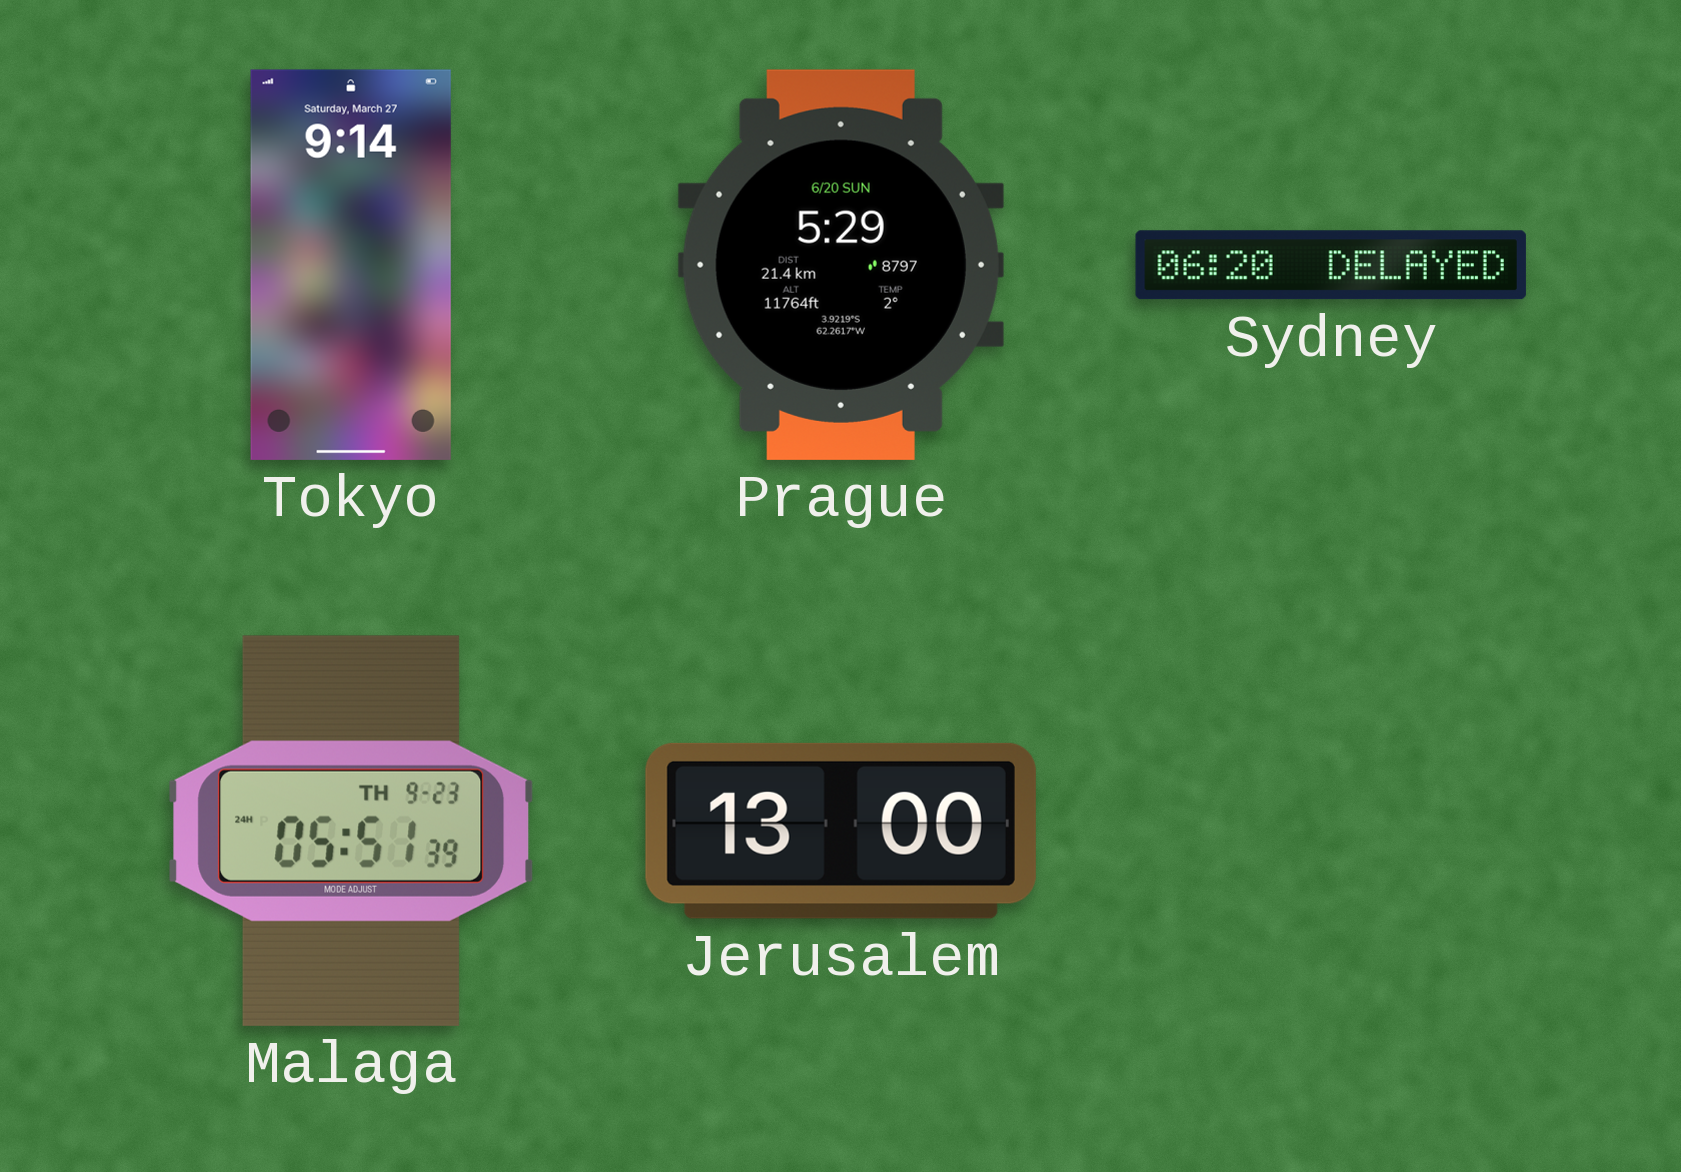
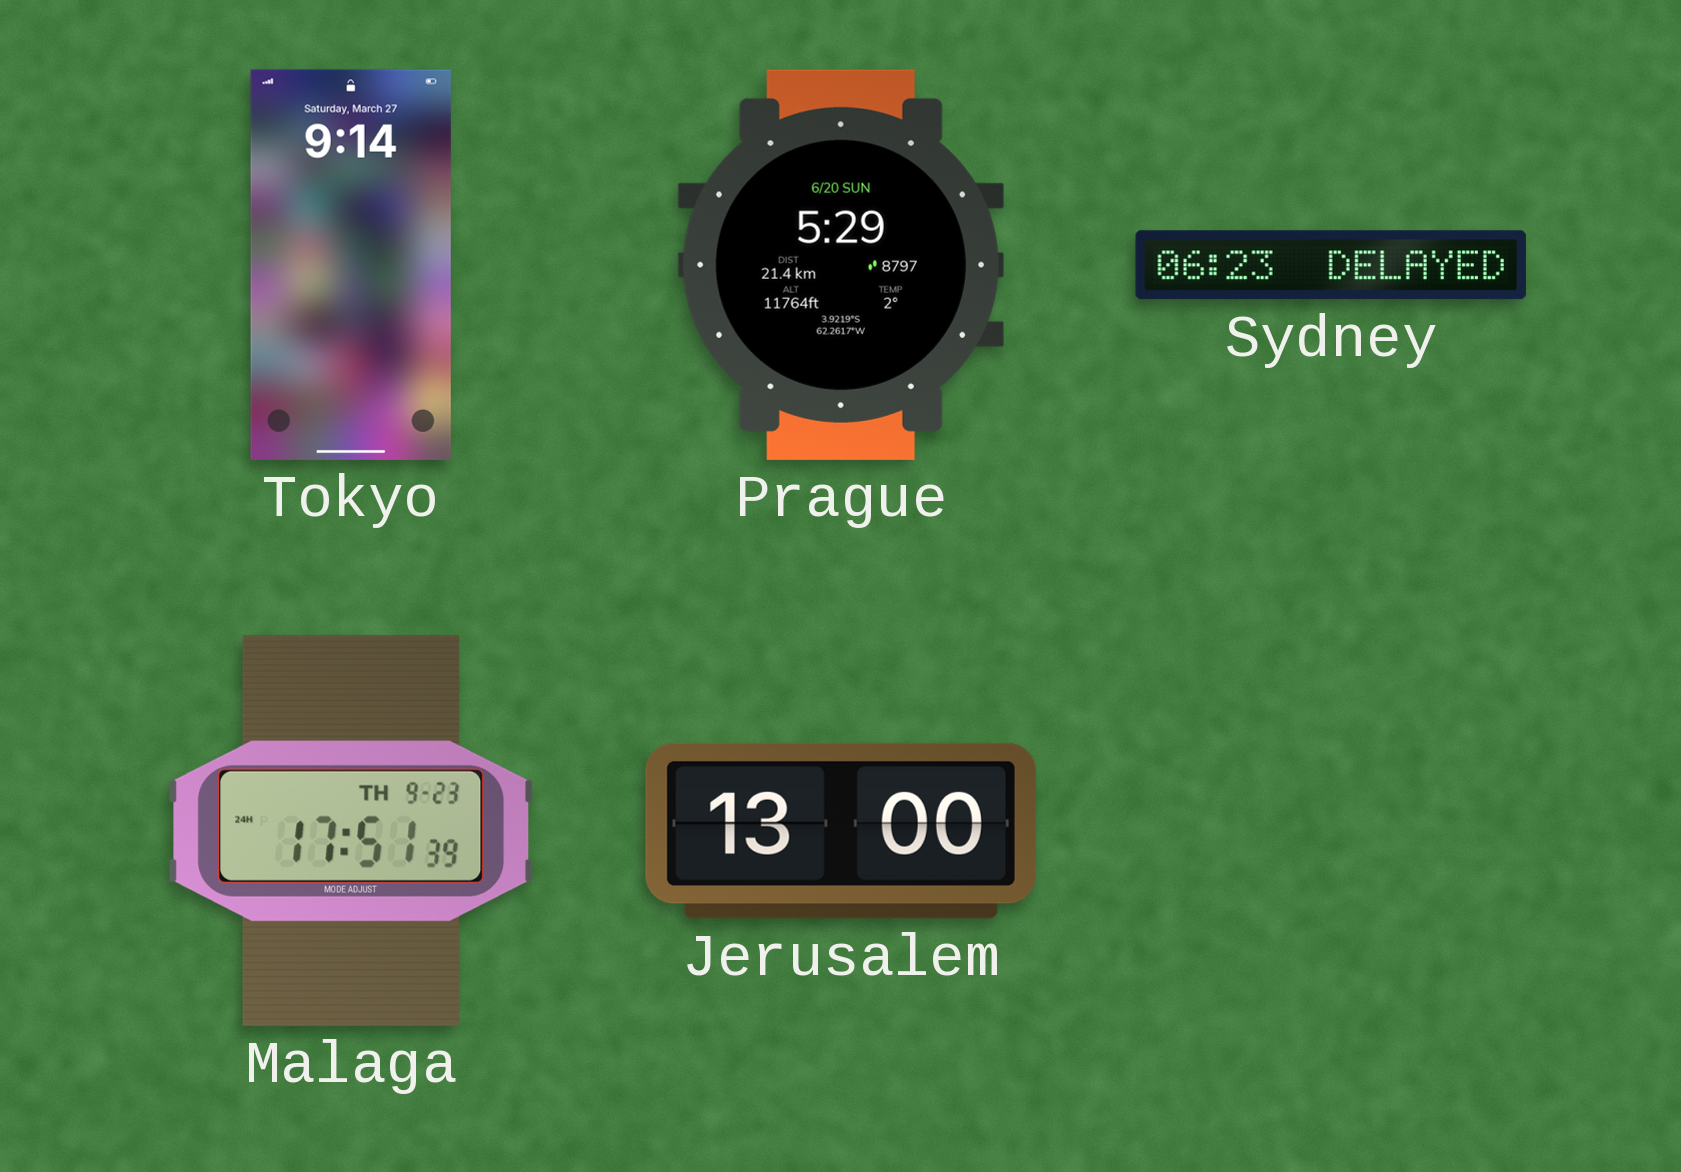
Sydney: 06:20 -> 06:23 (1331, 265)
Malaga: 05:51 -> 17:51 (351, 831)
